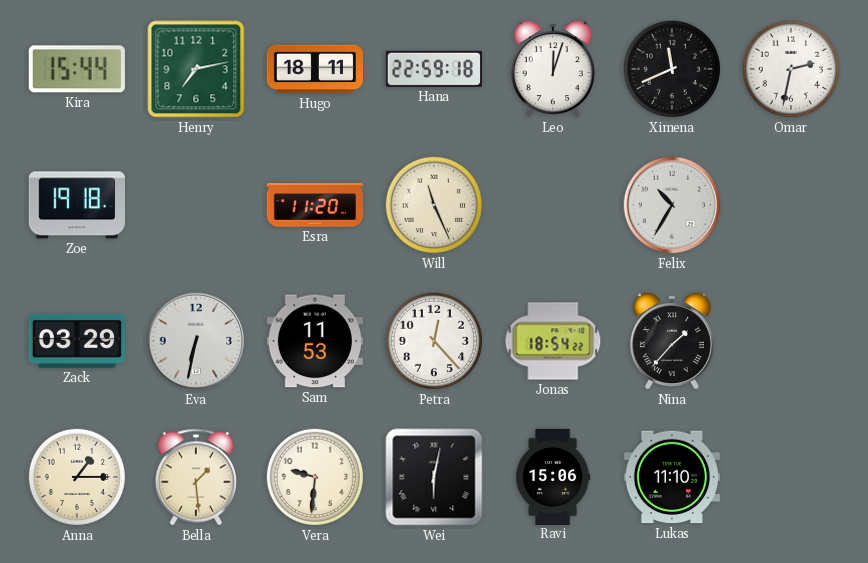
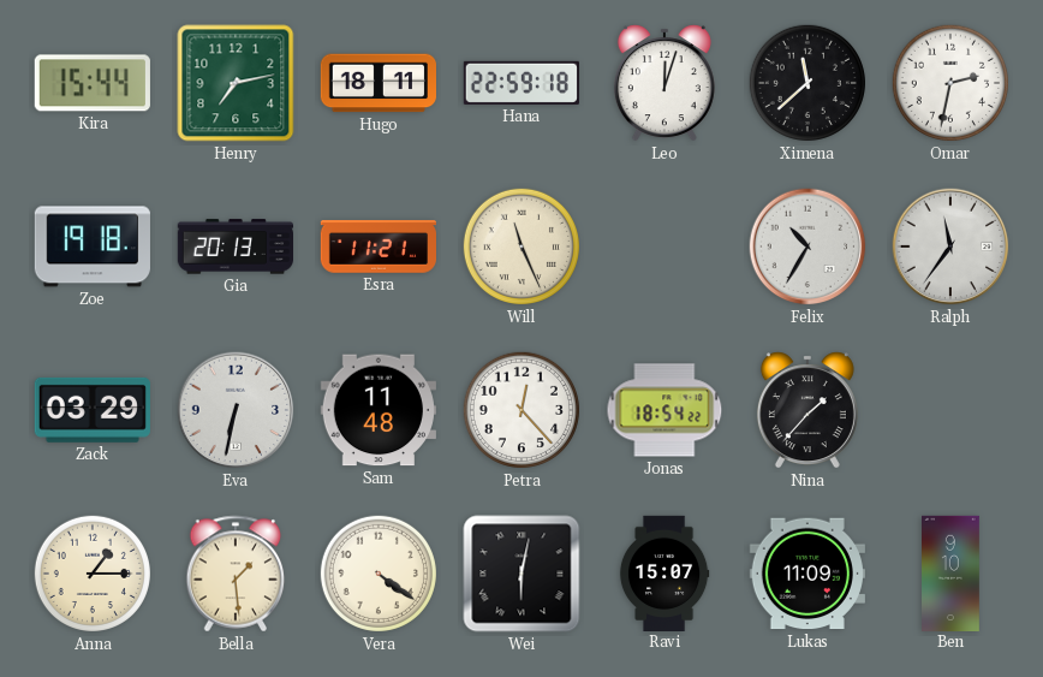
Ximena: 11:41 -> 11:38 (807, 83)
Gia: none -> 20:13 (234, 247)
Esra: 11:20 -> 11:21 (377, 247)
Ralph: none -> 11:36 (950, 247)
Sam: 11:53 -> 11:48 (379, 410)
Vera: 9:31 -> 4:21 (379, 574)
Ravi: 15:06 -> 15:07 (664, 572)
Lukas: 11:10 -> 11:09 (807, 574)
Ben: none -> 9:10 (952, 572)
